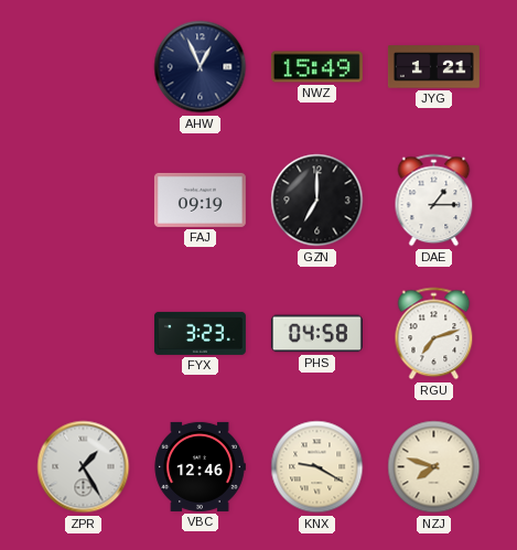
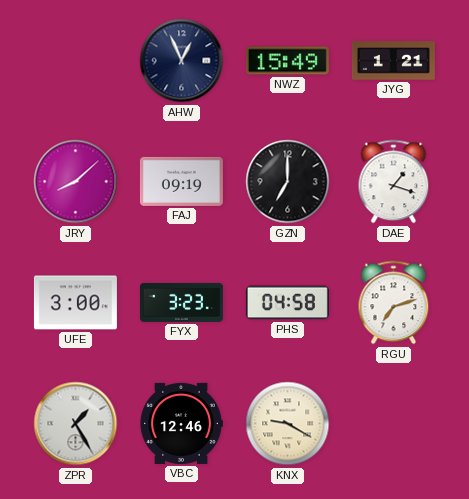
JRY: none -> 8:08 (76, 182)
DAE: 1:15 -> 1:18 (394, 182)
UFE: none -> 3:00 (75, 303)
NZJ: 7:48 -> none (434, 467)
